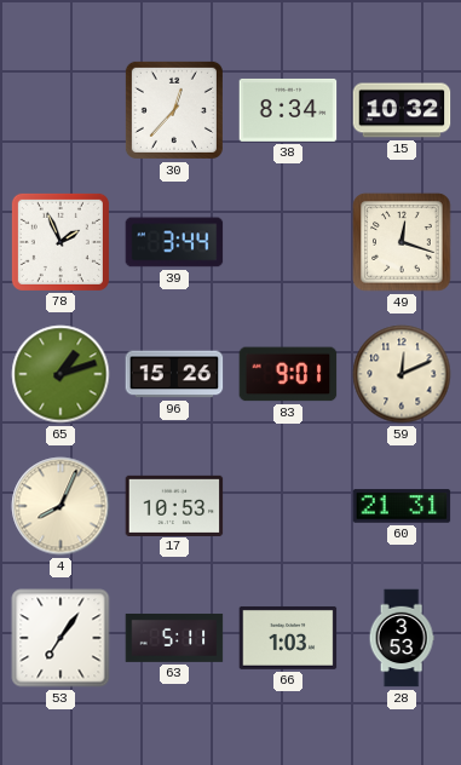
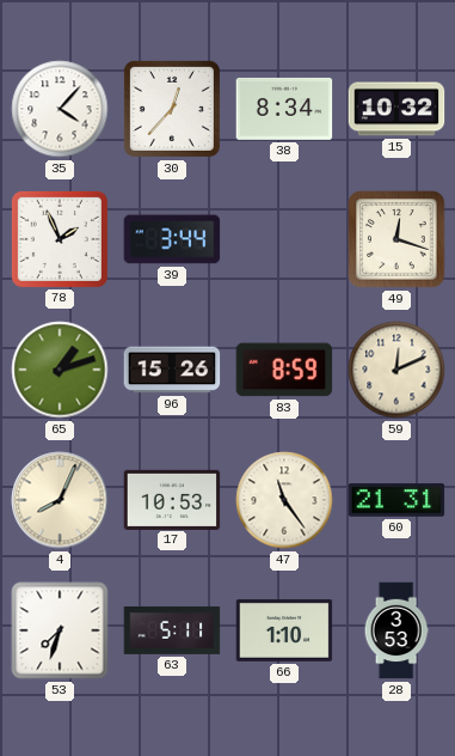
35: none -> 4:07 (60, 109)
83: 9:01 -> 8:59 (284, 370)
47: none -> 11:24 (284, 500)
53: 7:06 -> 7:33 (60, 630)
66: 1:03 -> 1:10 (284, 630)
